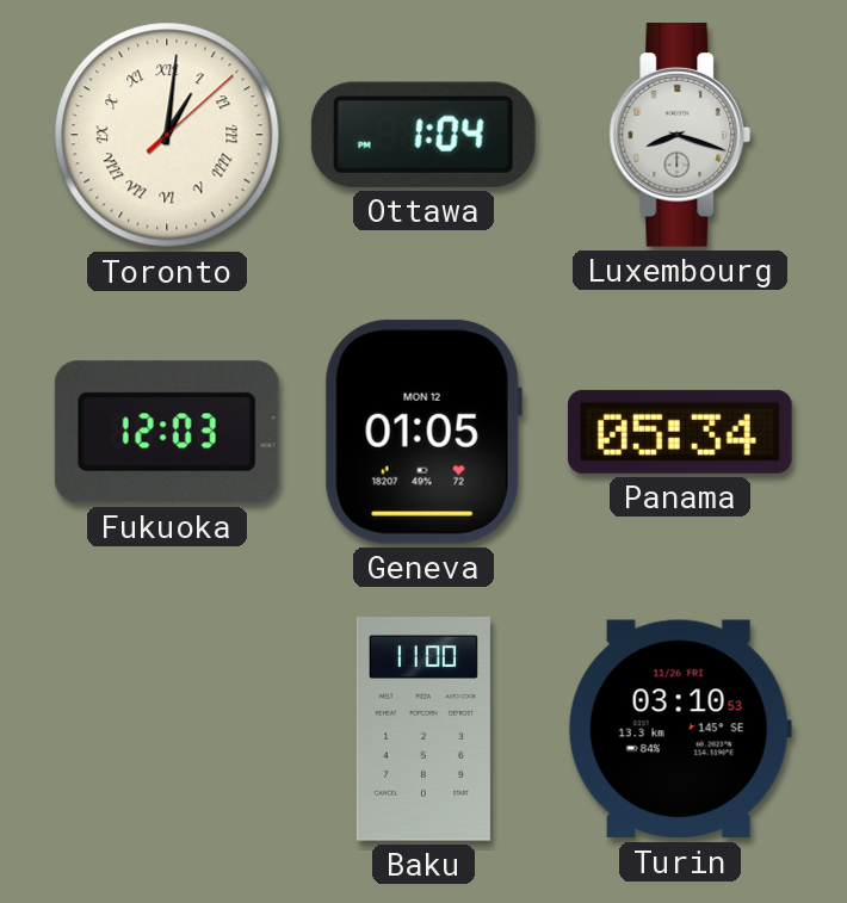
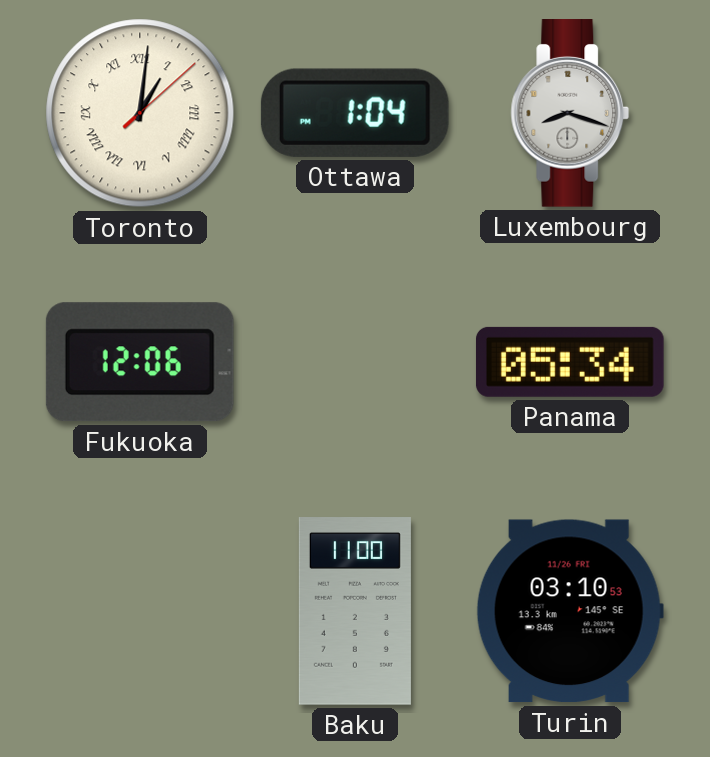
Fukuoka: 12:03 -> 12:06 (140, 362)
Geneva: 01:05 -> none (423, 432)
